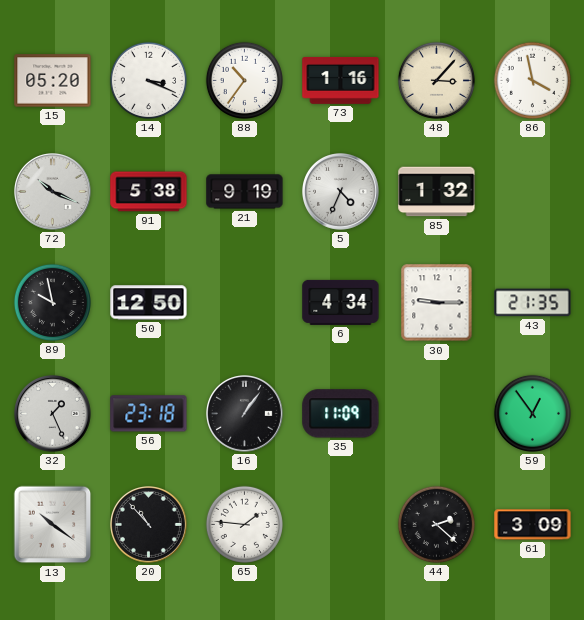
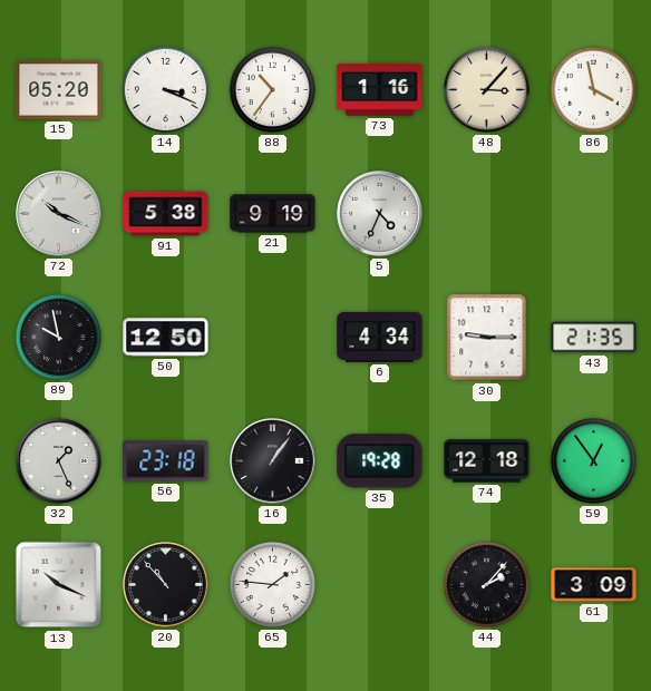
85: 1:32 -> none (437, 192)
35: 11:09 -> 19:28 (380, 461)
74: none -> 12:18 (487, 461)
13: 10:21 -> 10:19 (59, 585)
44: 2:22 -> 2:07 (486, 584)
